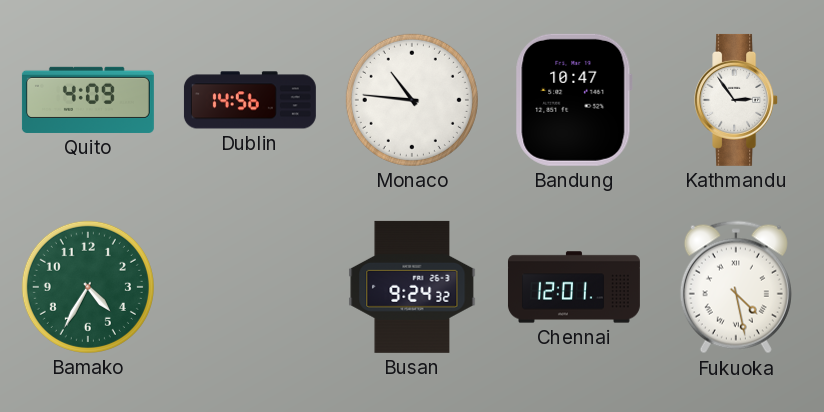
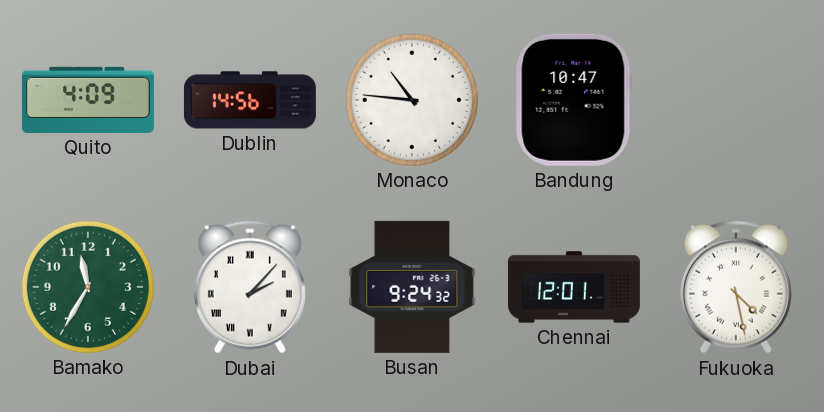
Kathmandu: 2:54 -> none (737, 100)
Bamako: 4:35 -> 11:35 (88, 287)
Dubai: none -> 2:07 (250, 287)
